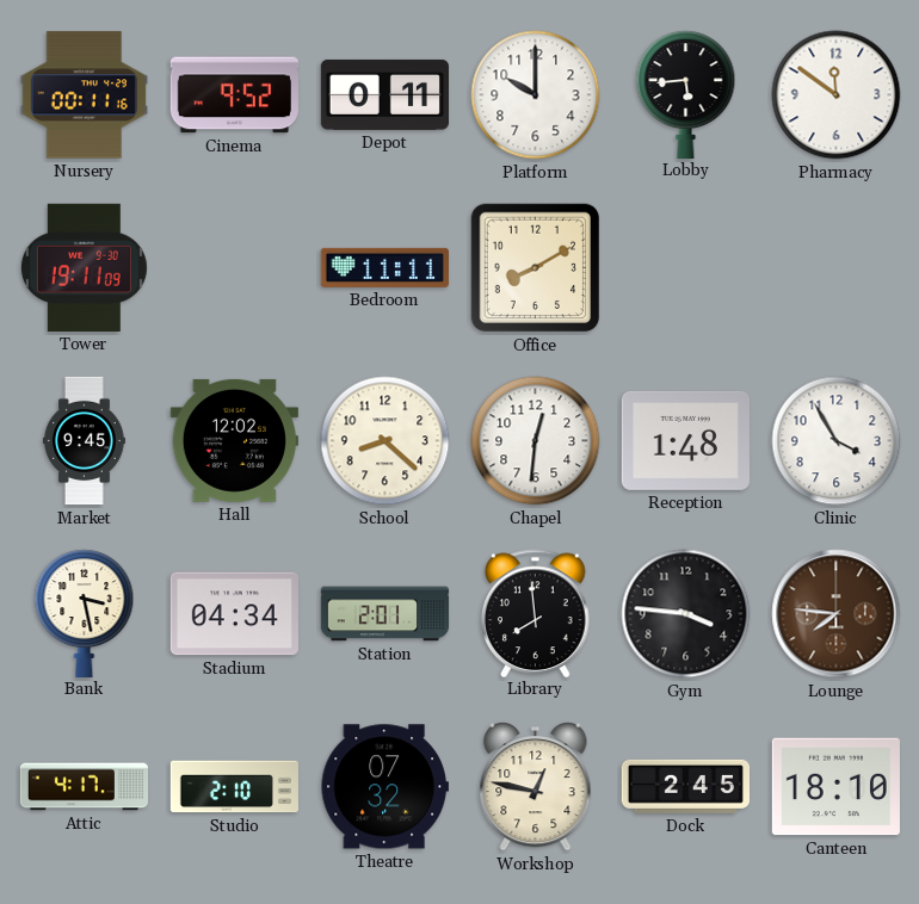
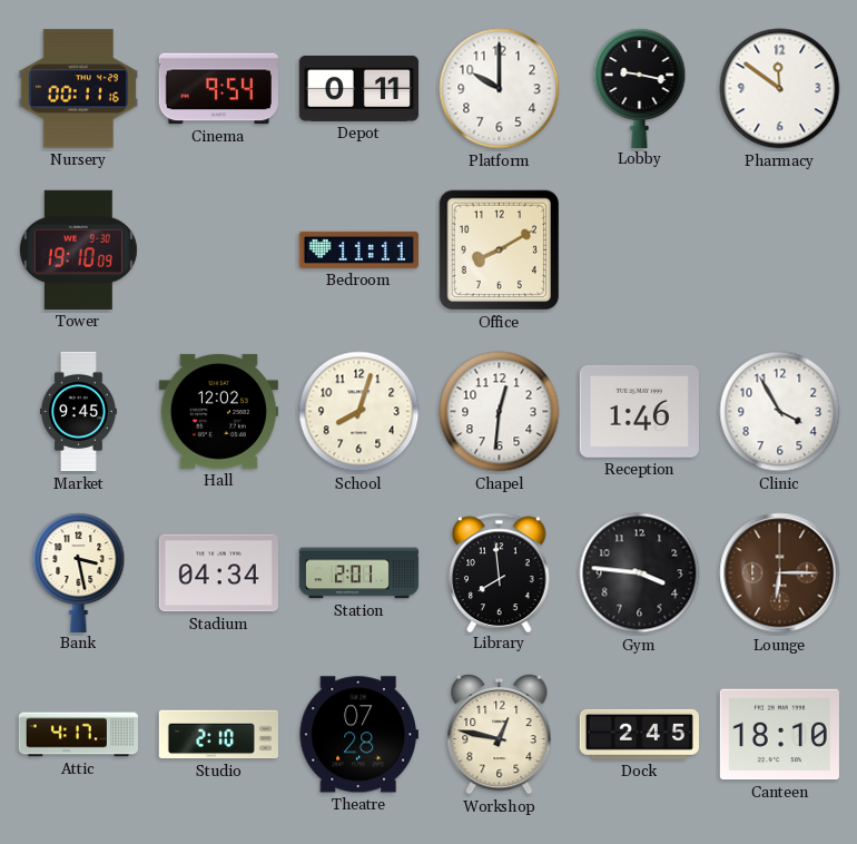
Cinema: 9:52 -> 9:54 (218, 89)
Lobby: 5:44 -> 9:17 (640, 88)
Tower: 19:11 -> 19:10 (78, 249)
School: 8:22 -> 8:03 (359, 412)
Reception: 1:48 -> 1:46 (639, 411)
Lounge: 7:46 -> 6:15 (780, 573)
Theatre: 07:32 -> 07:28 (358, 735)
